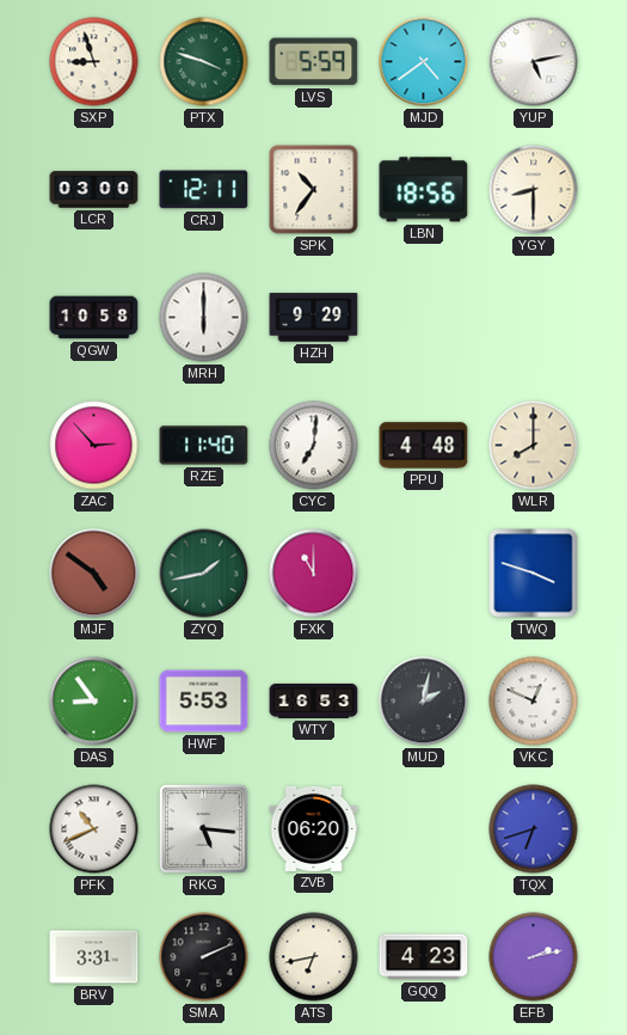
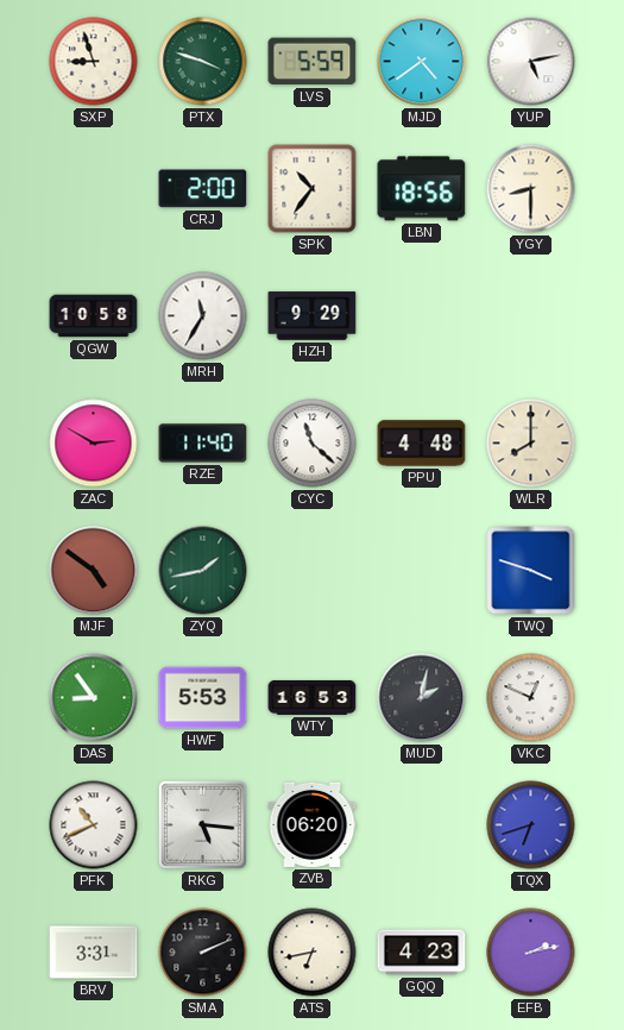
LCR: 03:00 -> none (94, 190)
CRJ: 12:11 -> 2:00 (203, 189)
MRH: 6:00 -> 11:35 (203, 316)
ZAC: 2:53 -> 2:50 (94, 444)
CYC: 7:01 -> 11:22 (313, 444)
FXK: 11:00 -> none (314, 574)
